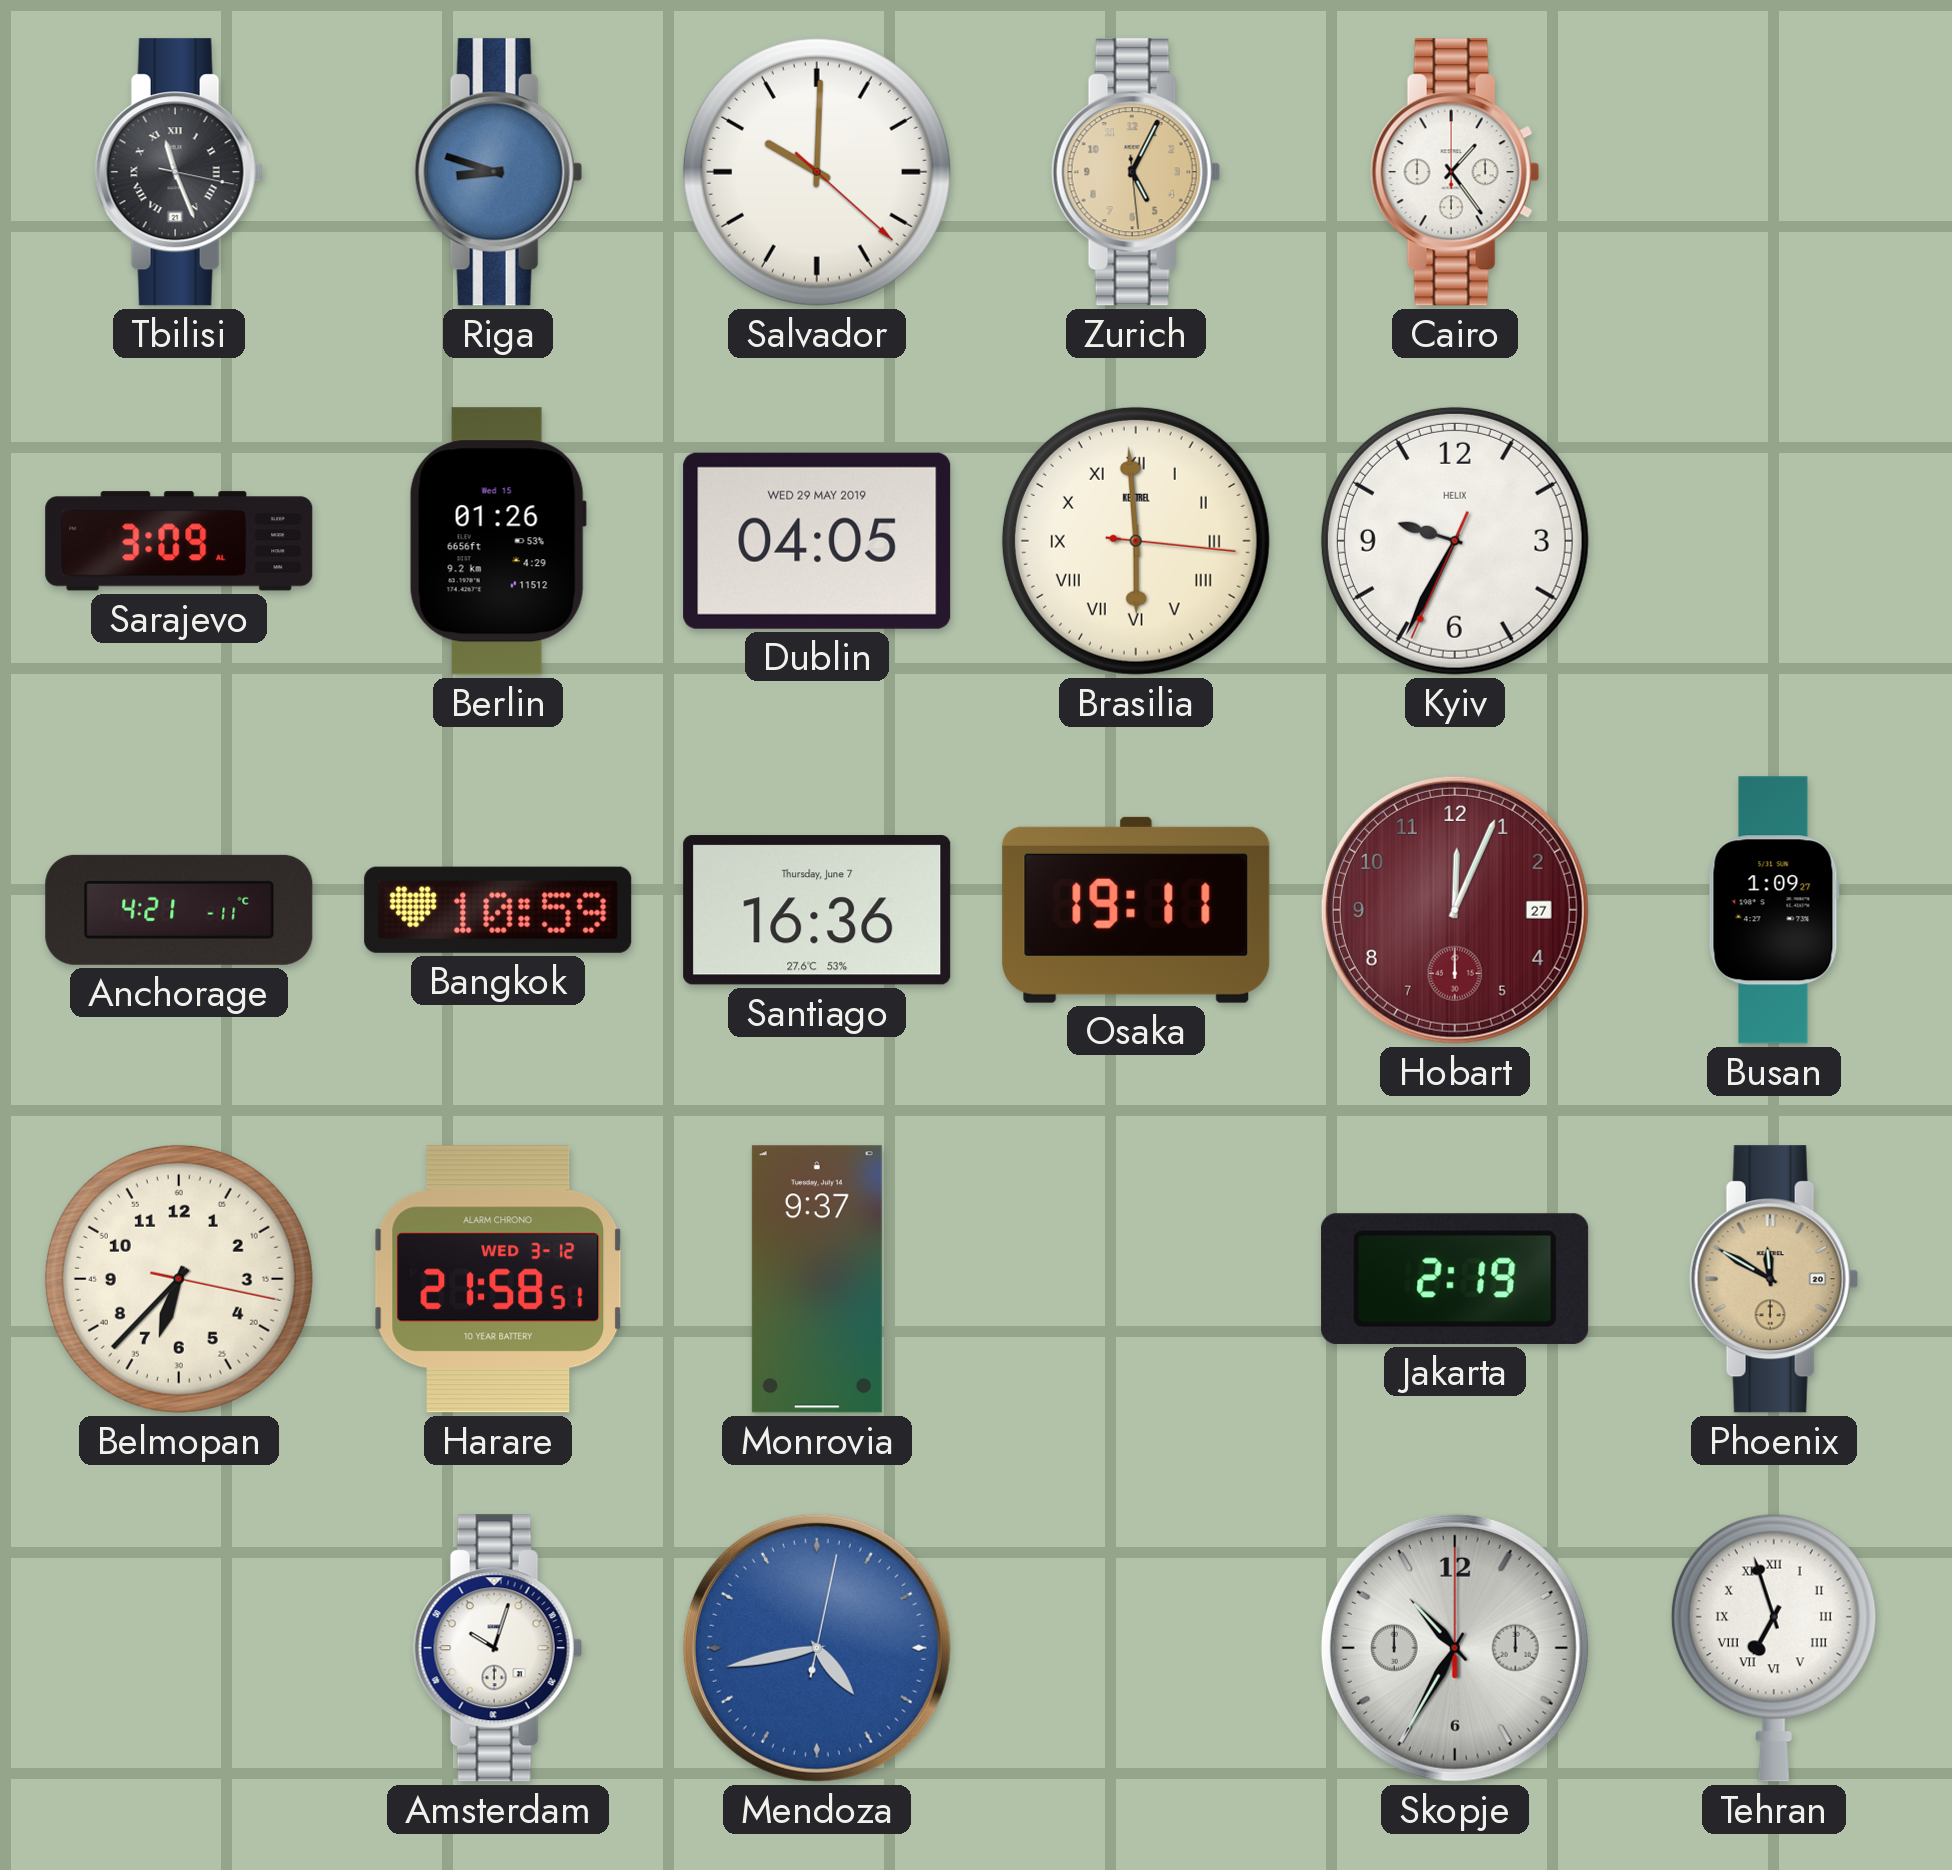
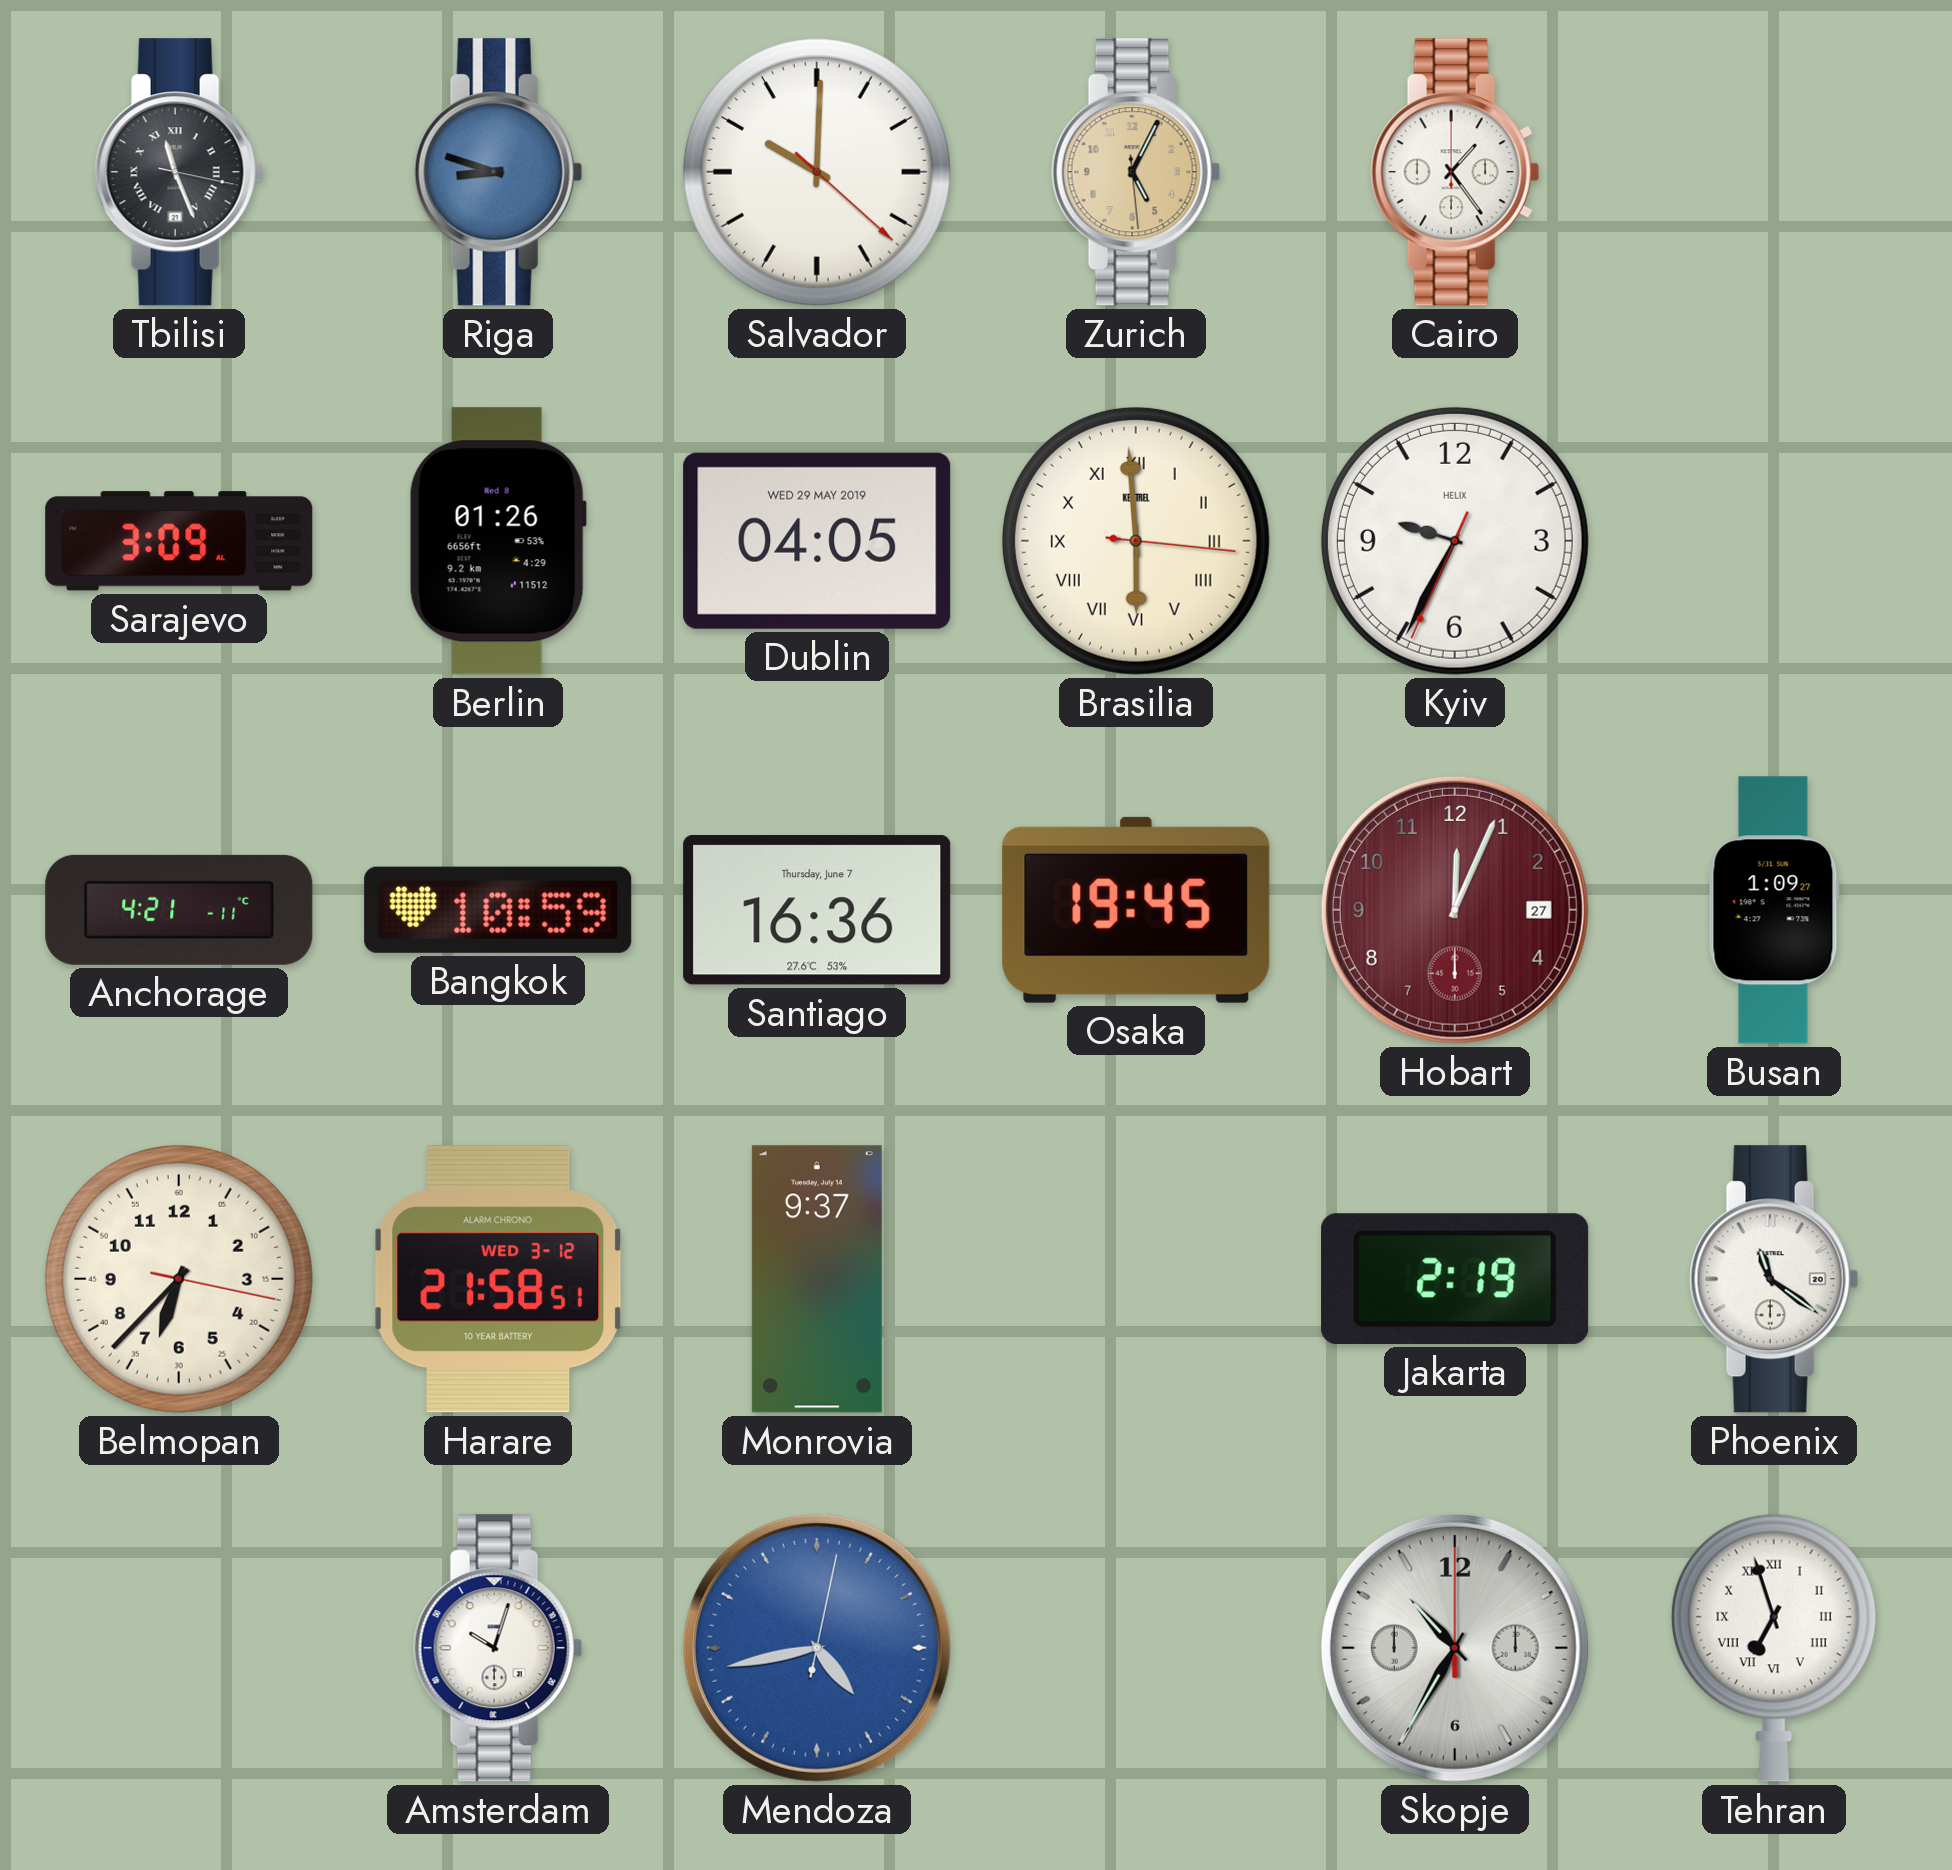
Berlin date: Wed 15 -> Wed 8 (498, 541)
Osaka: 19:11 -> 19:45 (1136, 910)
Phoenix: 11:50 -> 11:21 (1774, 1279)
Phoenix dial: champagne -> white (1774, 1279)
